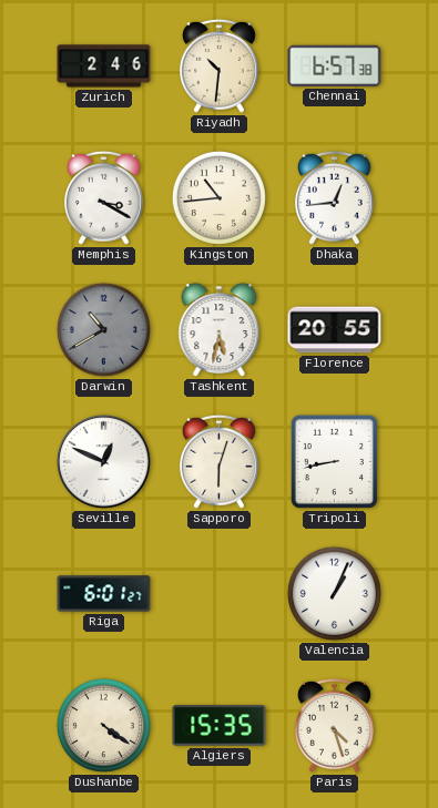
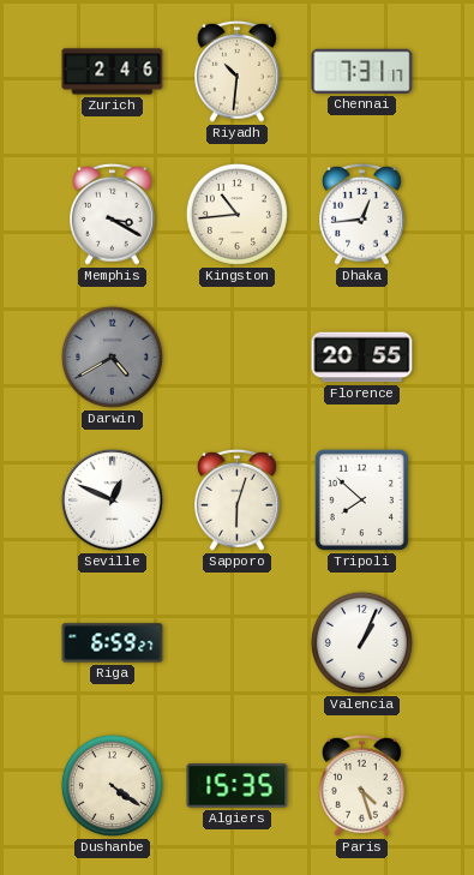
Chennai: 6:57 -> 7:31 (362, 71)
Darwin: 10:40 -> 4:40 (112, 356)
Tashkent: 5:32 -> none (220, 330)
Tripoli: 8:43 -> 7:52 (361, 499)
Riga: 6:01 -> 6:59 (113, 643)
